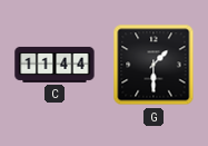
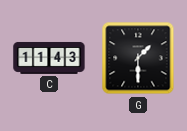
C: 11:44 -> 11:43 (49, 58)
